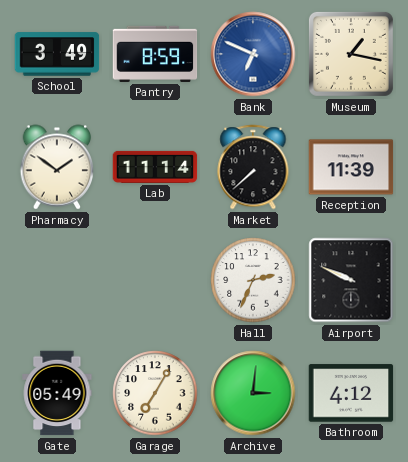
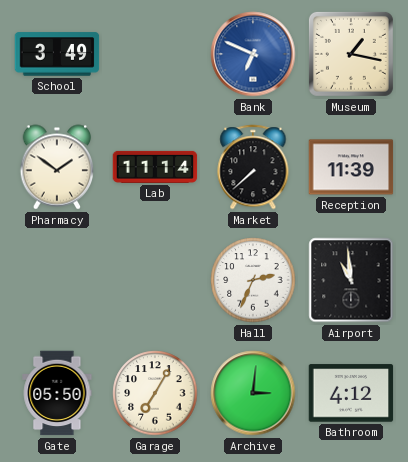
Pantry: 8:59 -> none (155, 54)
Airport: 9:49 -> 10:59 (351, 280)
Gate: 05:49 -> 05:50 (57, 393)
